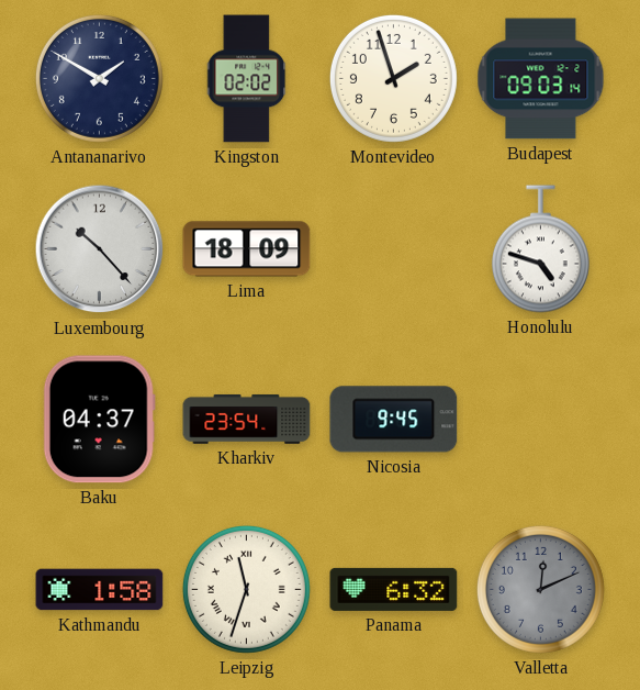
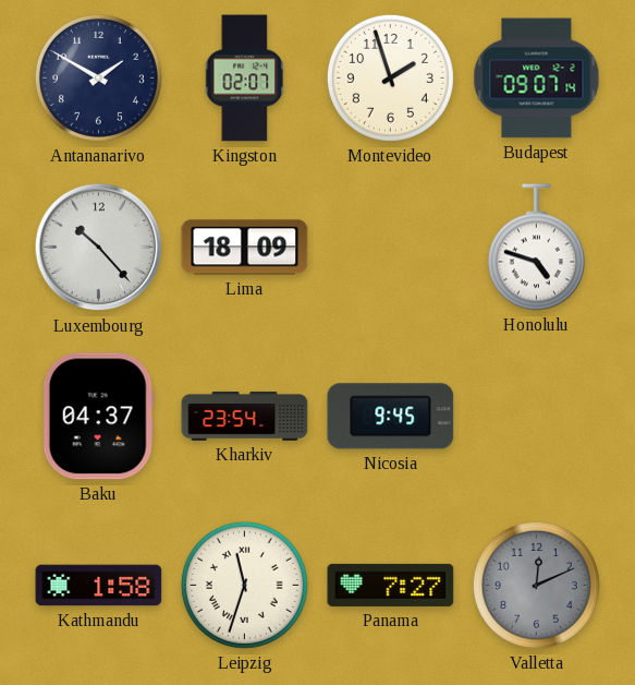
Kingston: 02:02 -> 02:07 (245, 79)
Budapest: 09:03 -> 09:07 (537, 79)
Panama: 6:32 -> 7:27 (391, 585)
